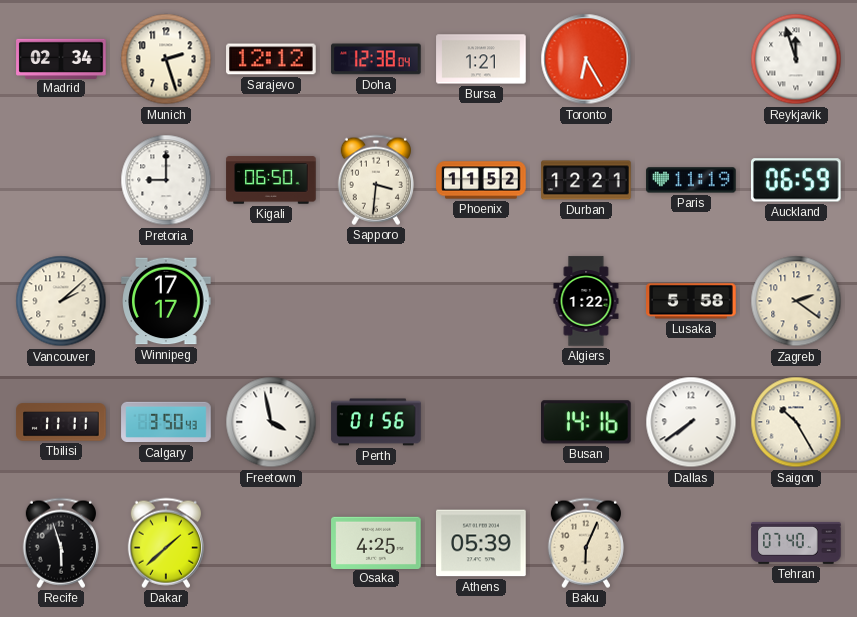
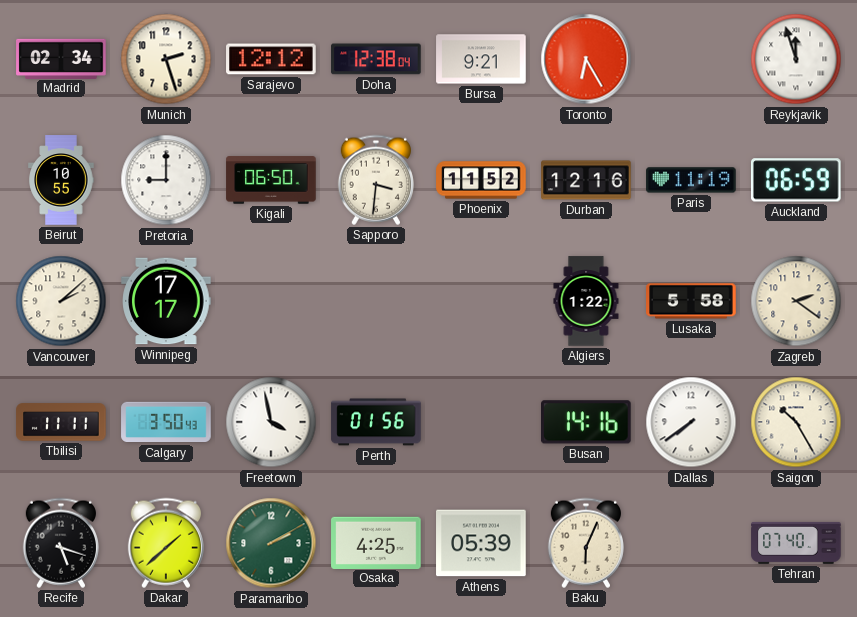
Bursa: 1:21 -> 9:21 (481, 59)
Beirut: none -> 10:55 (61, 180)
Durban: 12:21 -> 12:16 (586, 180)
Recife: 5:57 -> 5:18 (61, 543)
Paramaribo: none -> 2:10 (271, 543)
